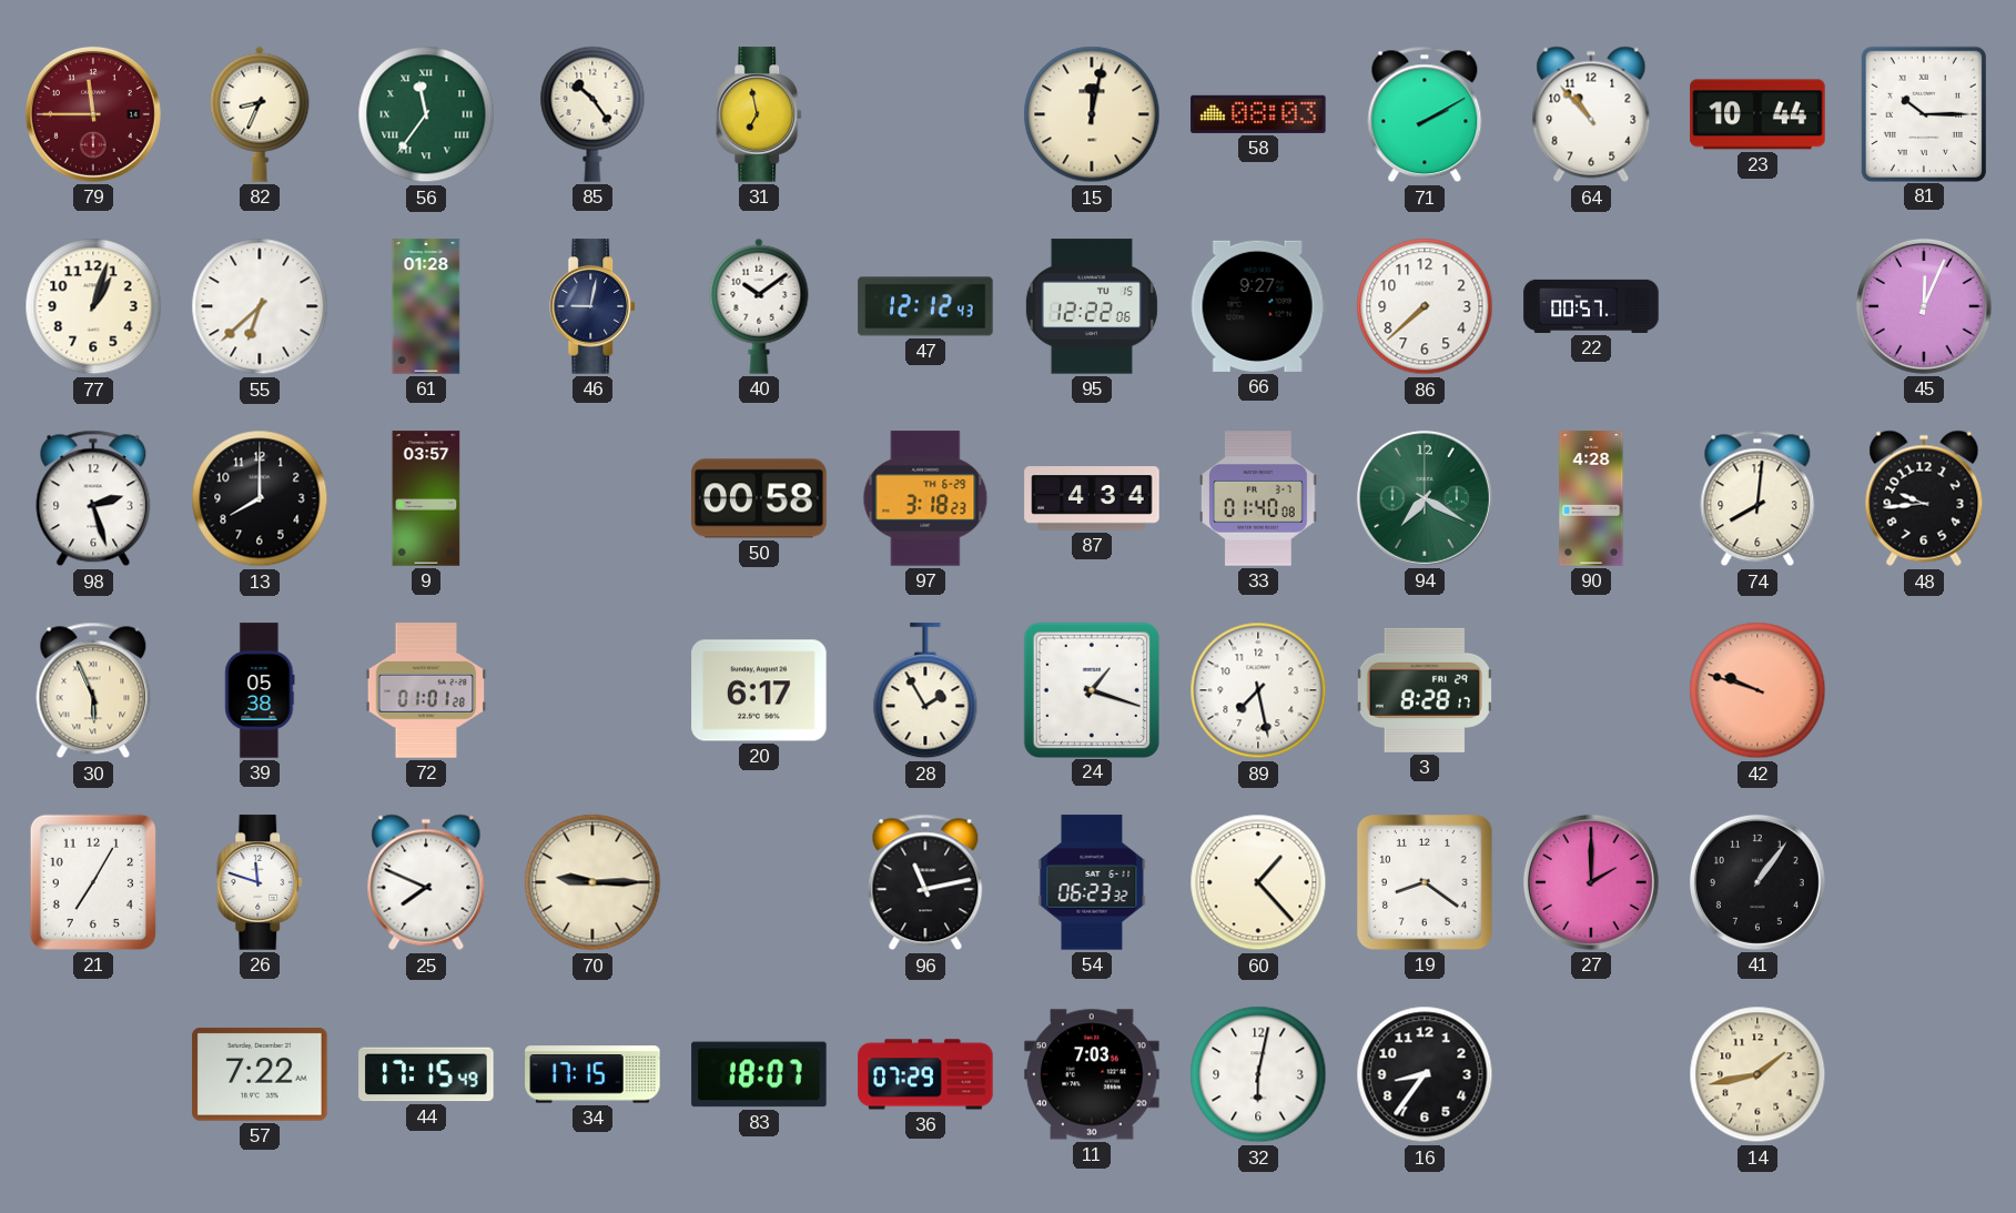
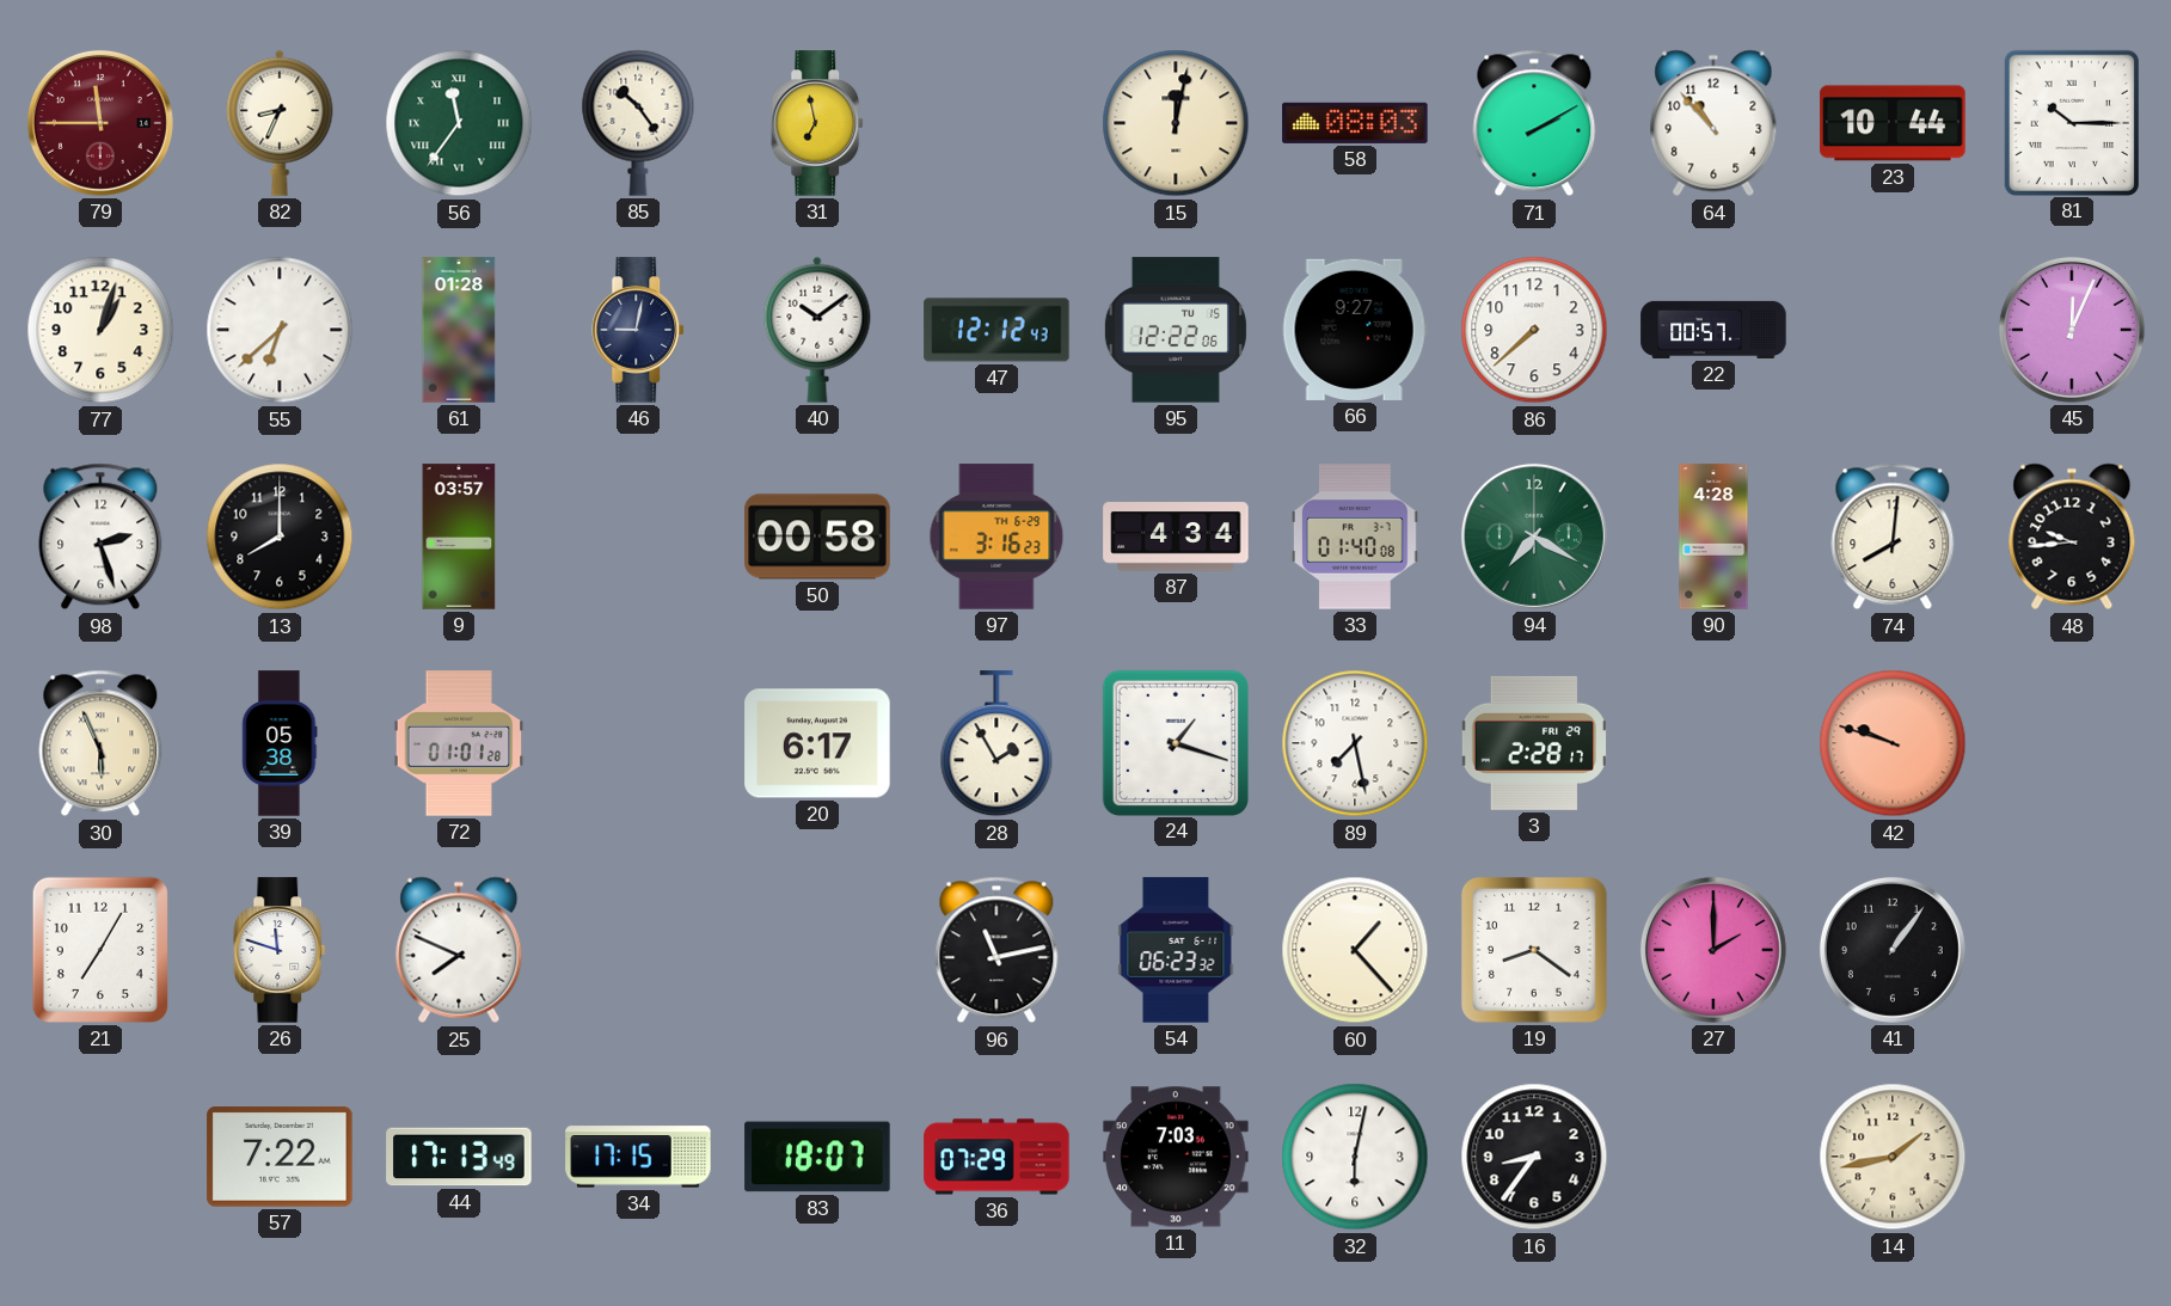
97: 3:18 -> 3:16 (996, 536)
3: 8:28 -> 2:28 (1534, 743)
70: 9:15 -> none (592, 882)
44: 17:15 -> 17:13 (459, 1157)
